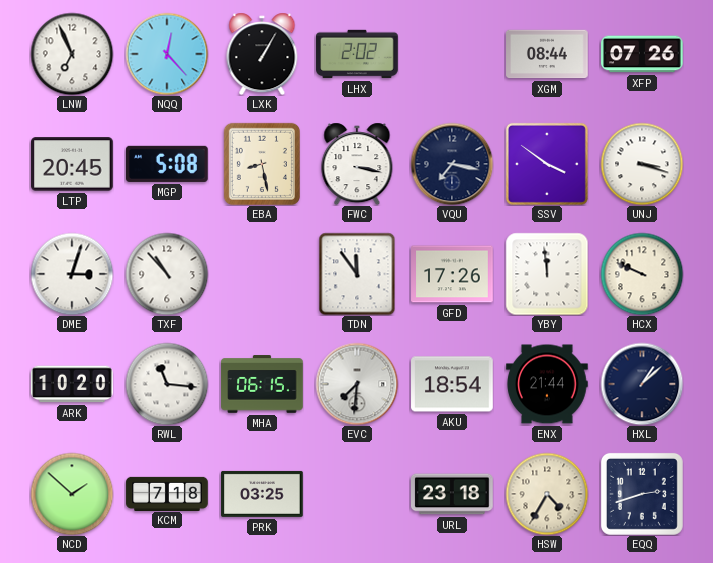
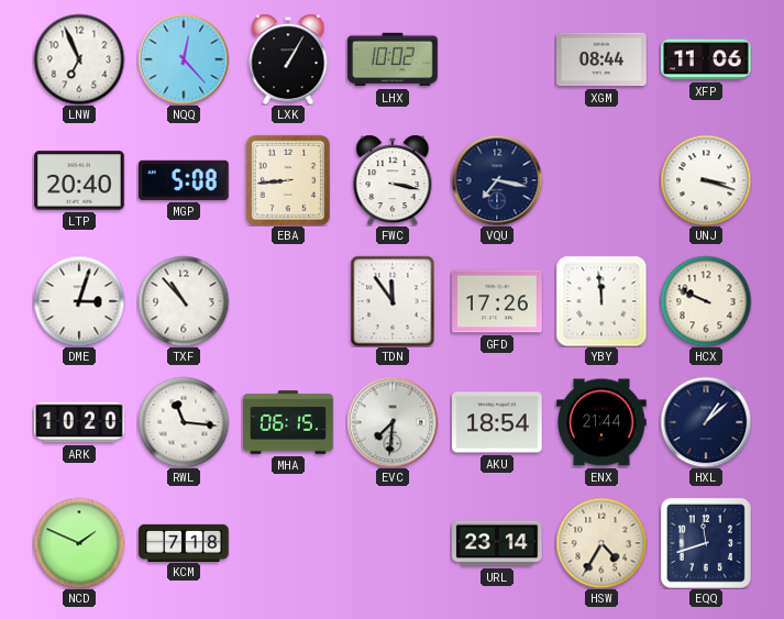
LHX: 2:02 -> 10:02 (393, 59)
XFP: 07:26 -> 11:06 (706, 59)
LTP: 20:45 -> 20:40 (79, 180)
EBA: 8:28 -> 8:44 (288, 180)
SSV: 3:51 -> none (547, 164)
NCD: 1:52 -> 1:49 (79, 543)
PRK: 03:25 -> none (262, 494)
URL: 23:18 -> 23:14 (497, 543)
EQQ: 2:42 -> 11:42 (706, 543)
